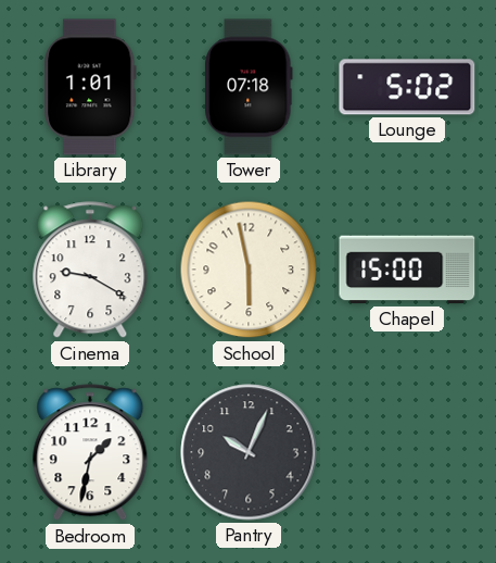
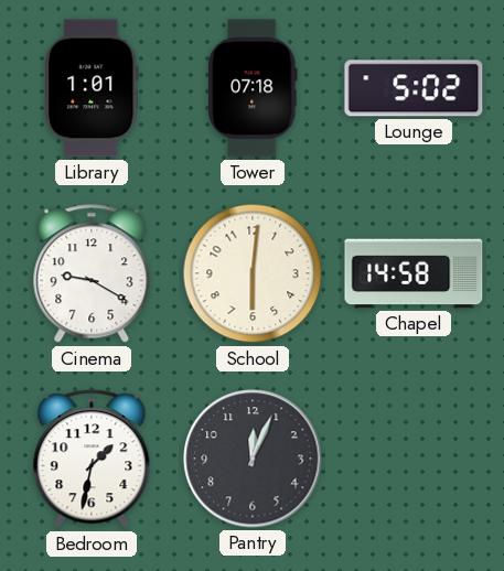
School: 5:58 -> 6:01 (253, 273)
Chapel: 15:00 -> 14:58 (414, 273)
Pantry: 10:04 -> 12:04 (253, 459)
